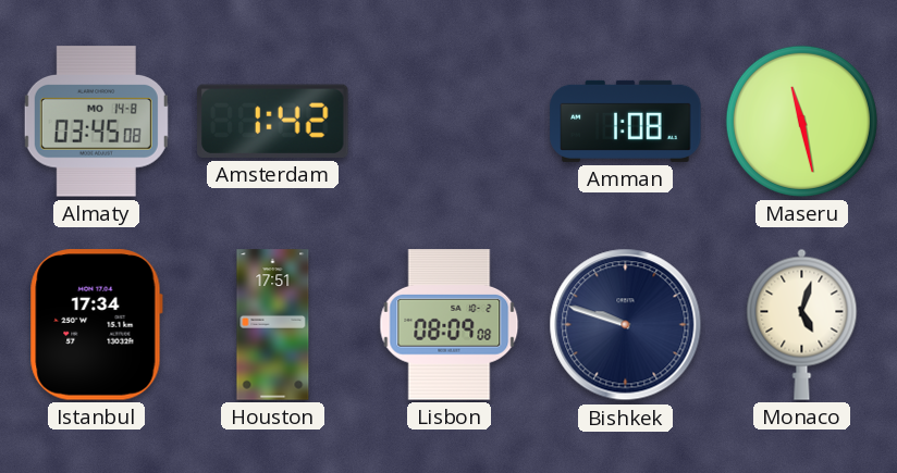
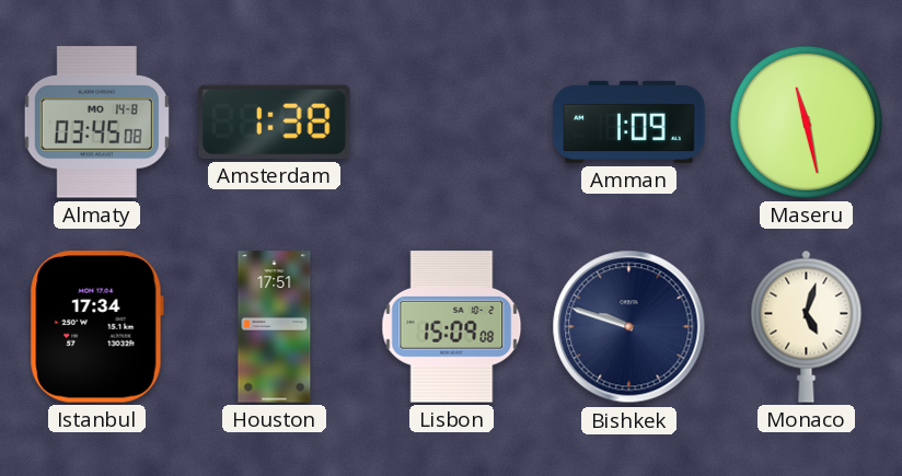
Amsterdam: 1:42 -> 1:38 (275, 121)
Amman: 1:08 -> 1:09 (629, 121)
Lisbon: 08:09 -> 15:09 (452, 327)
